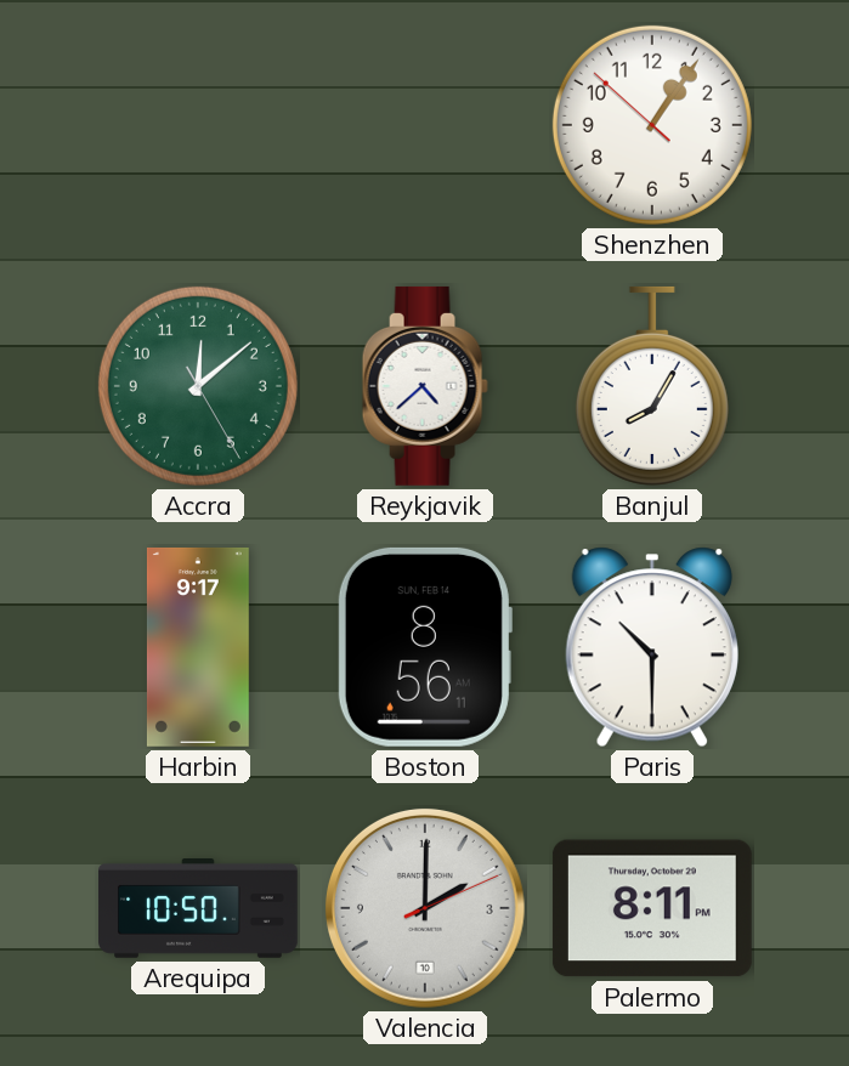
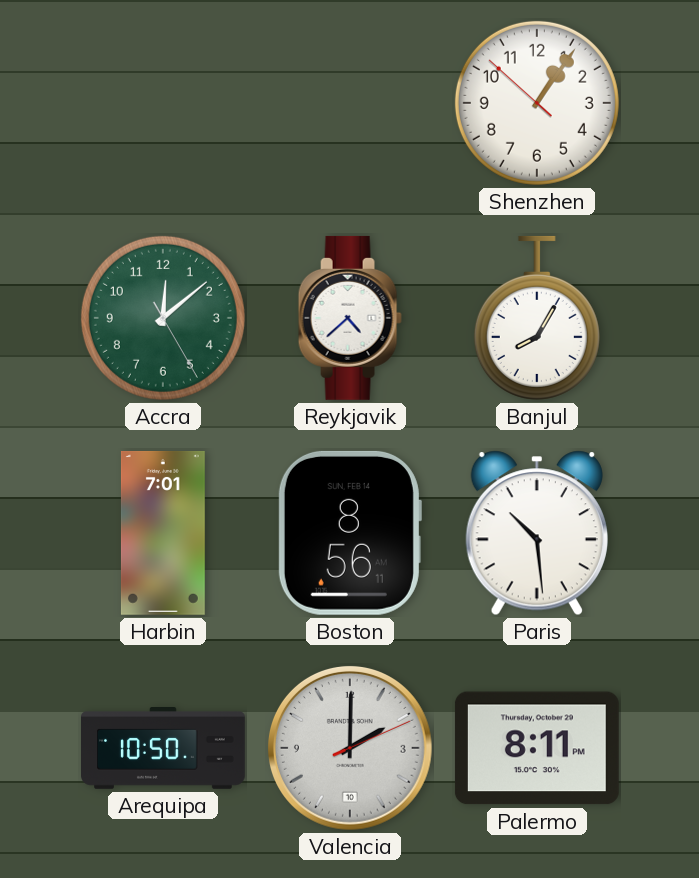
Harbin: 9:17 -> 7:01 (163, 533)
Paris: 10:30 -> 10:29 (537, 533)
